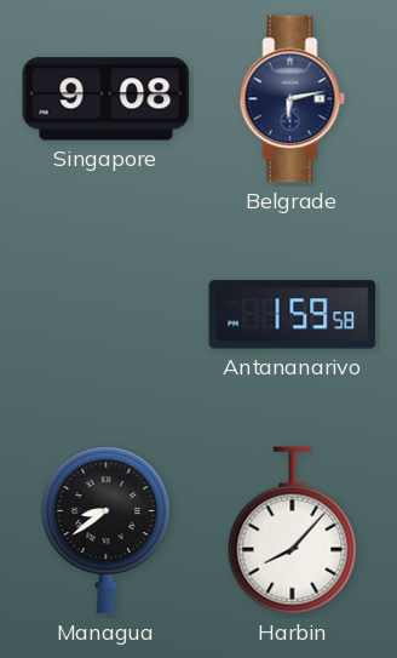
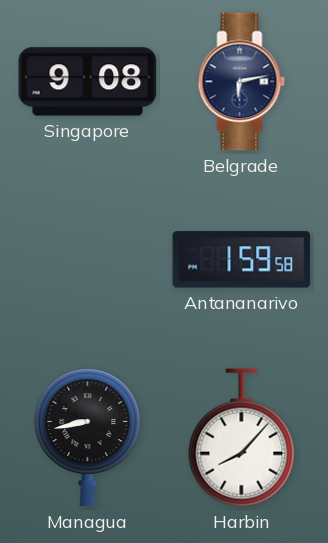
Managua: 8:39 -> 8:43 (88, 438)
